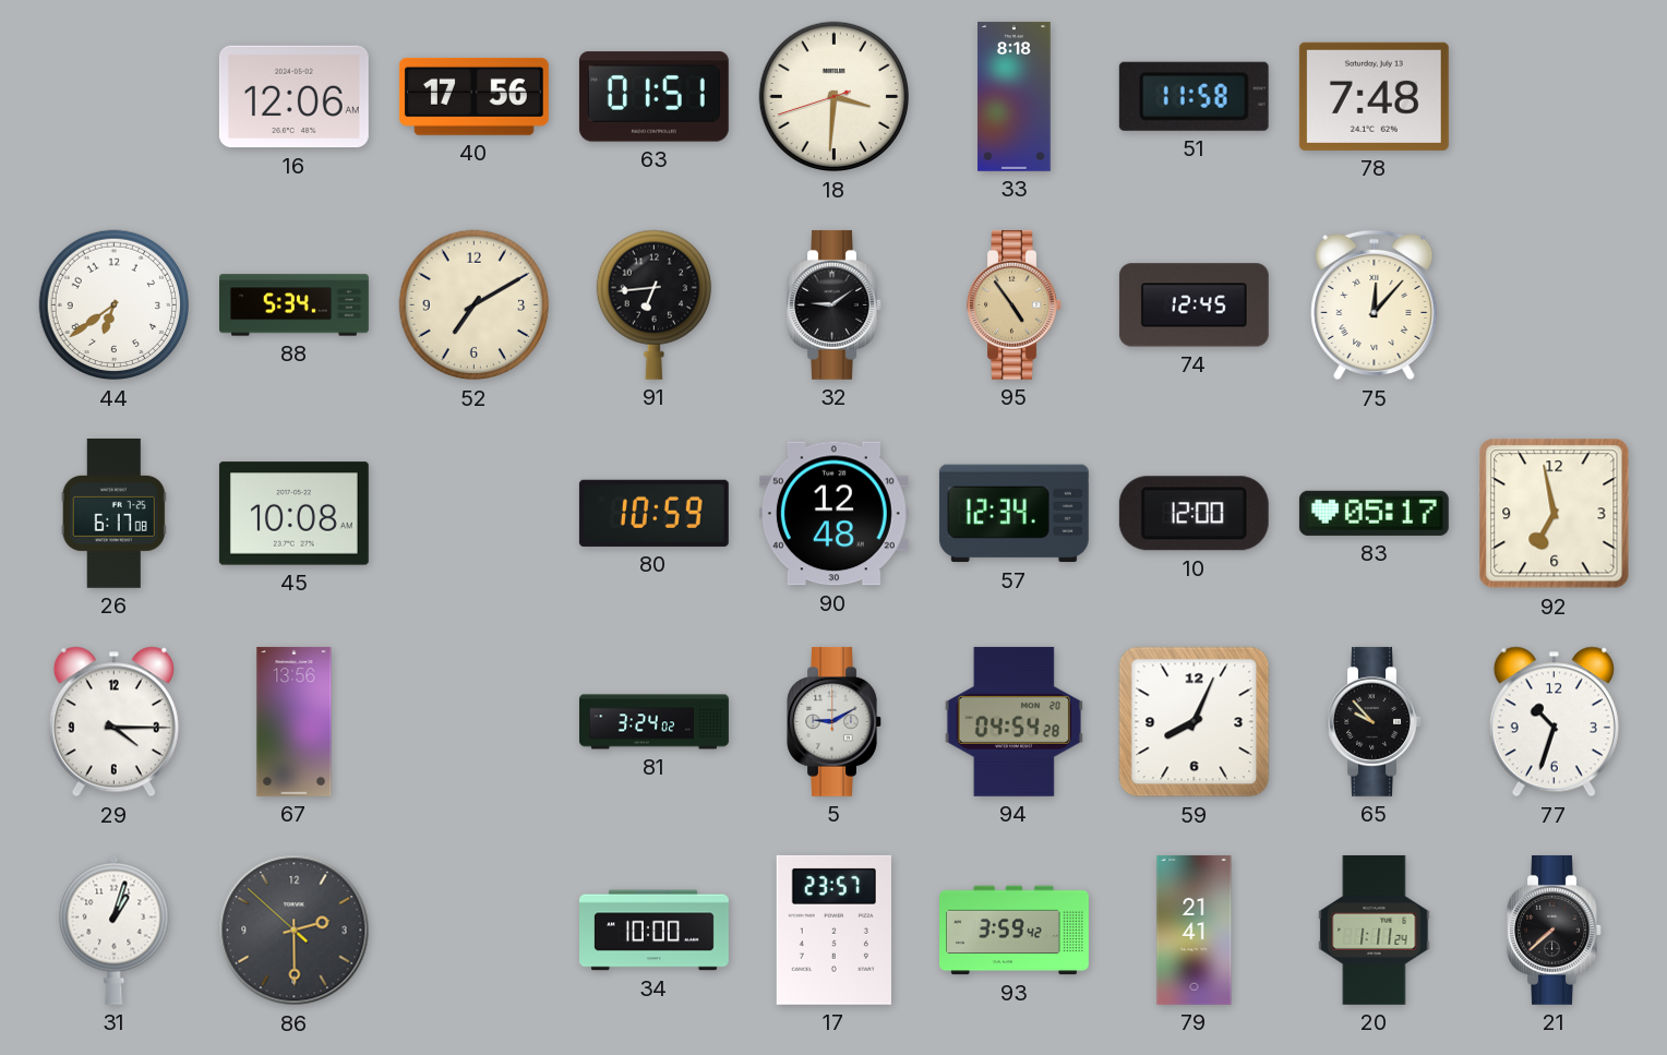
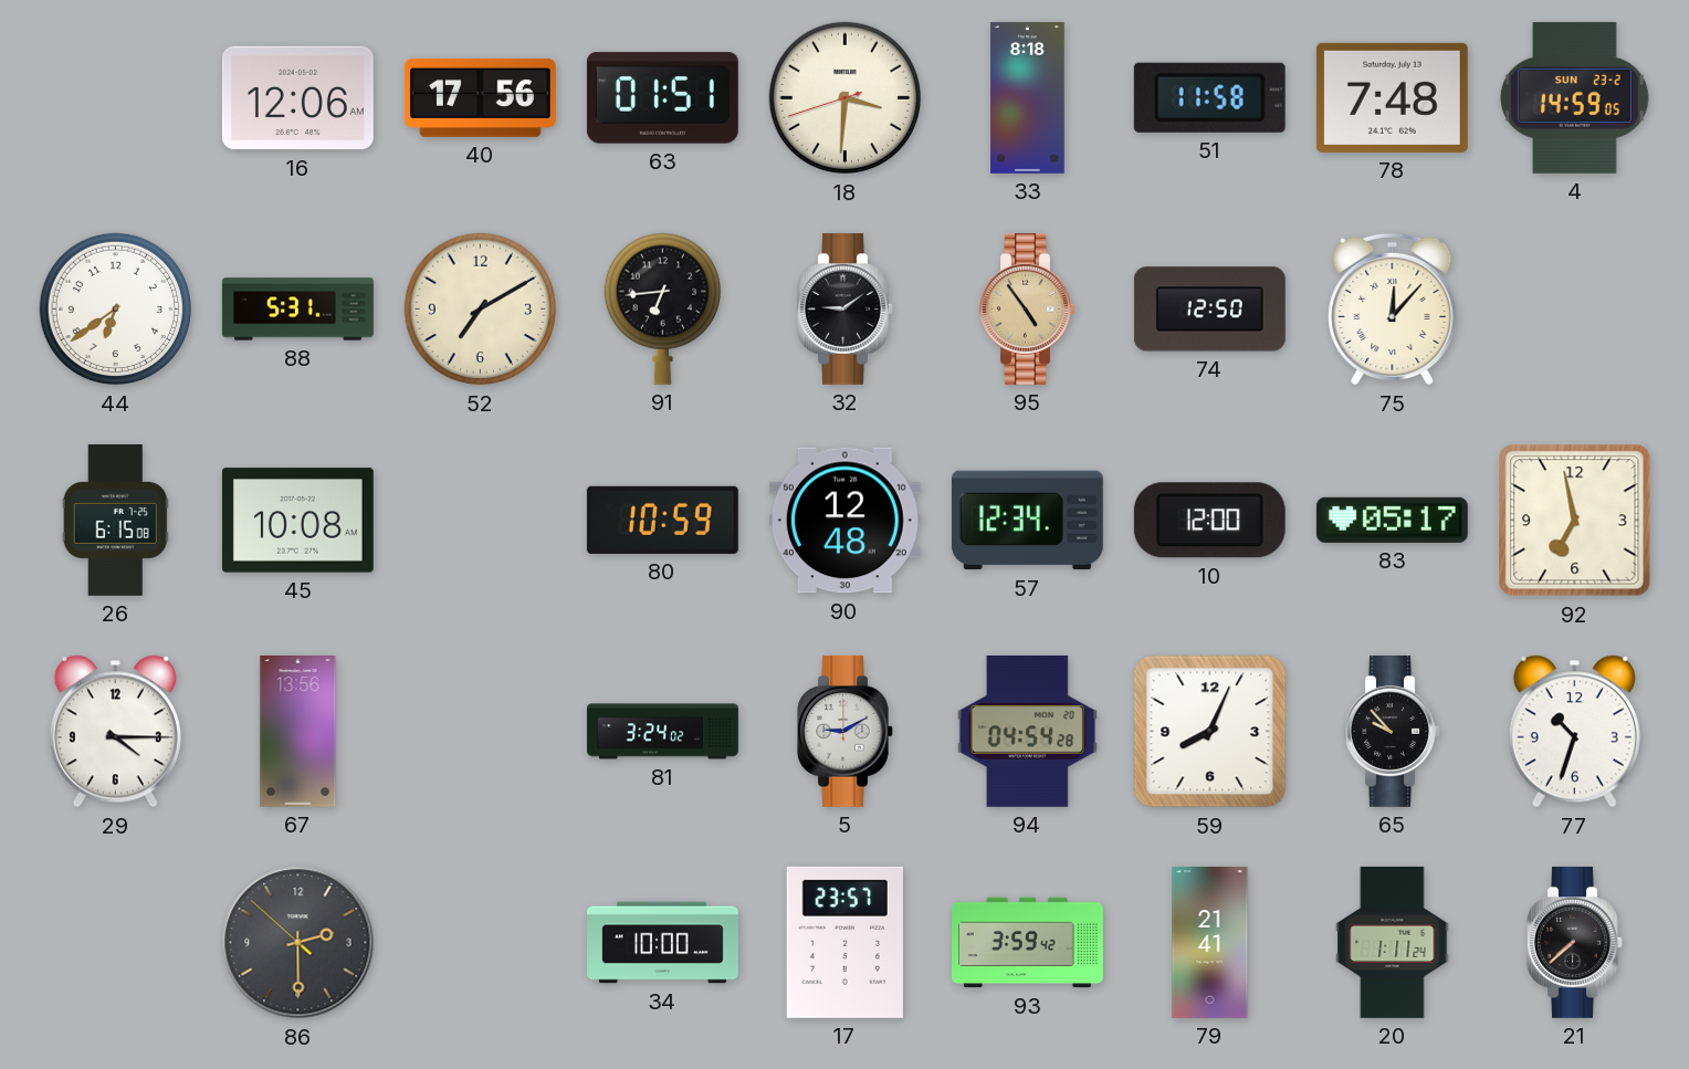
4: none -> 14:59 (1574, 97)
88: 5:34 -> 5:31 (298, 310)
74: 12:45 -> 12:50 (1209, 310)
26: 6:17 -> 6:15 (115, 520)
31: 1:03 -> none (115, 930)
